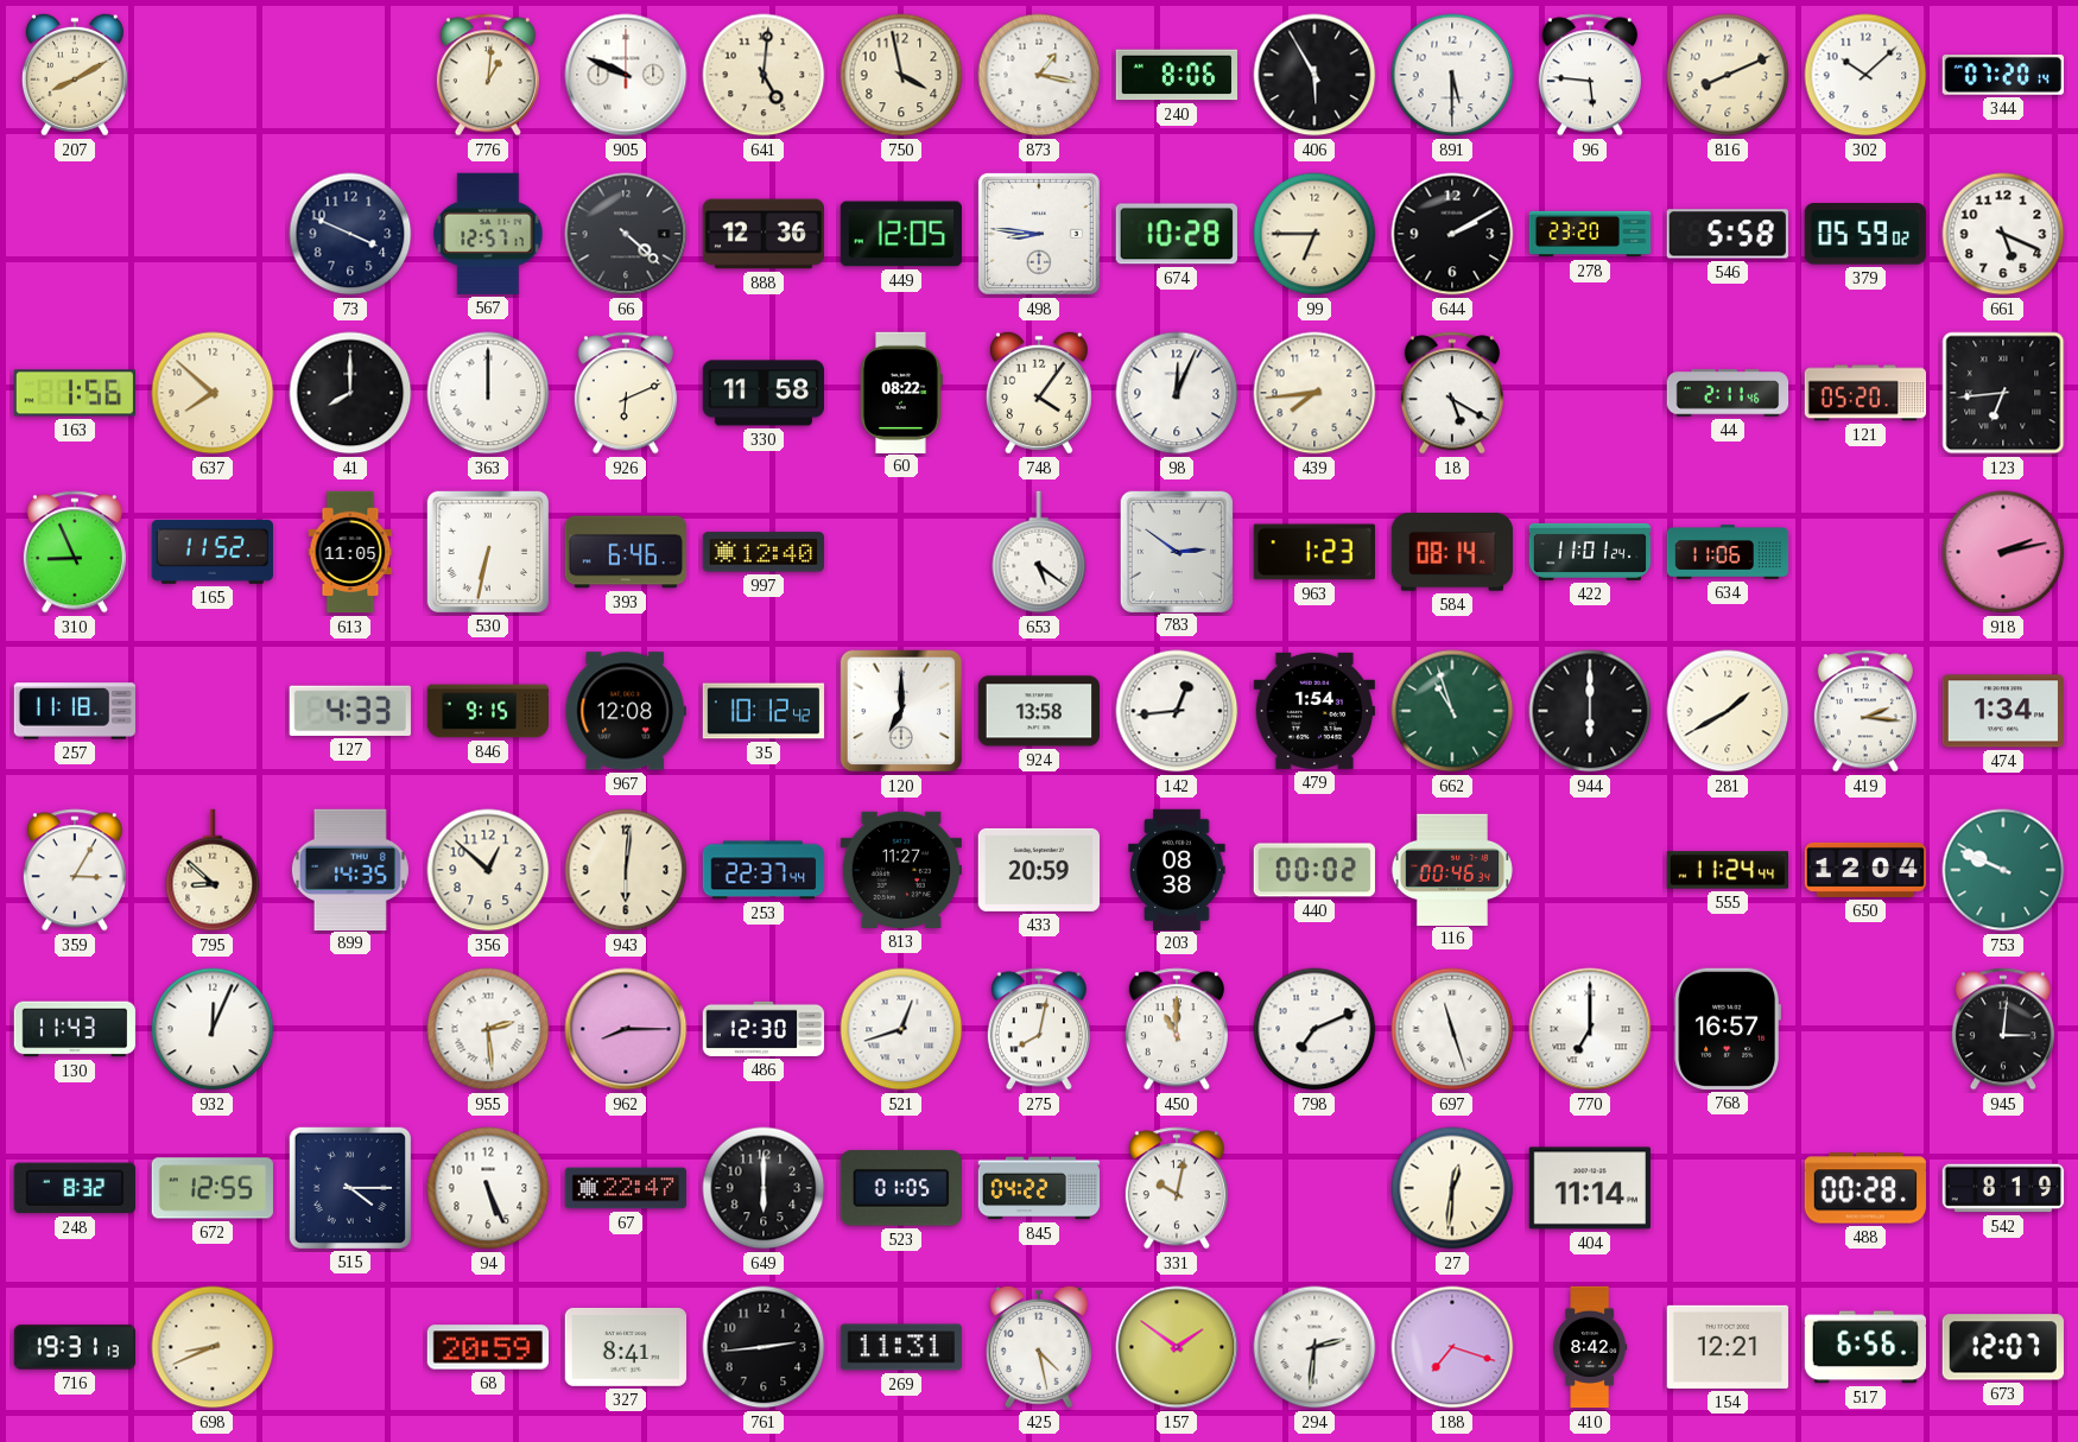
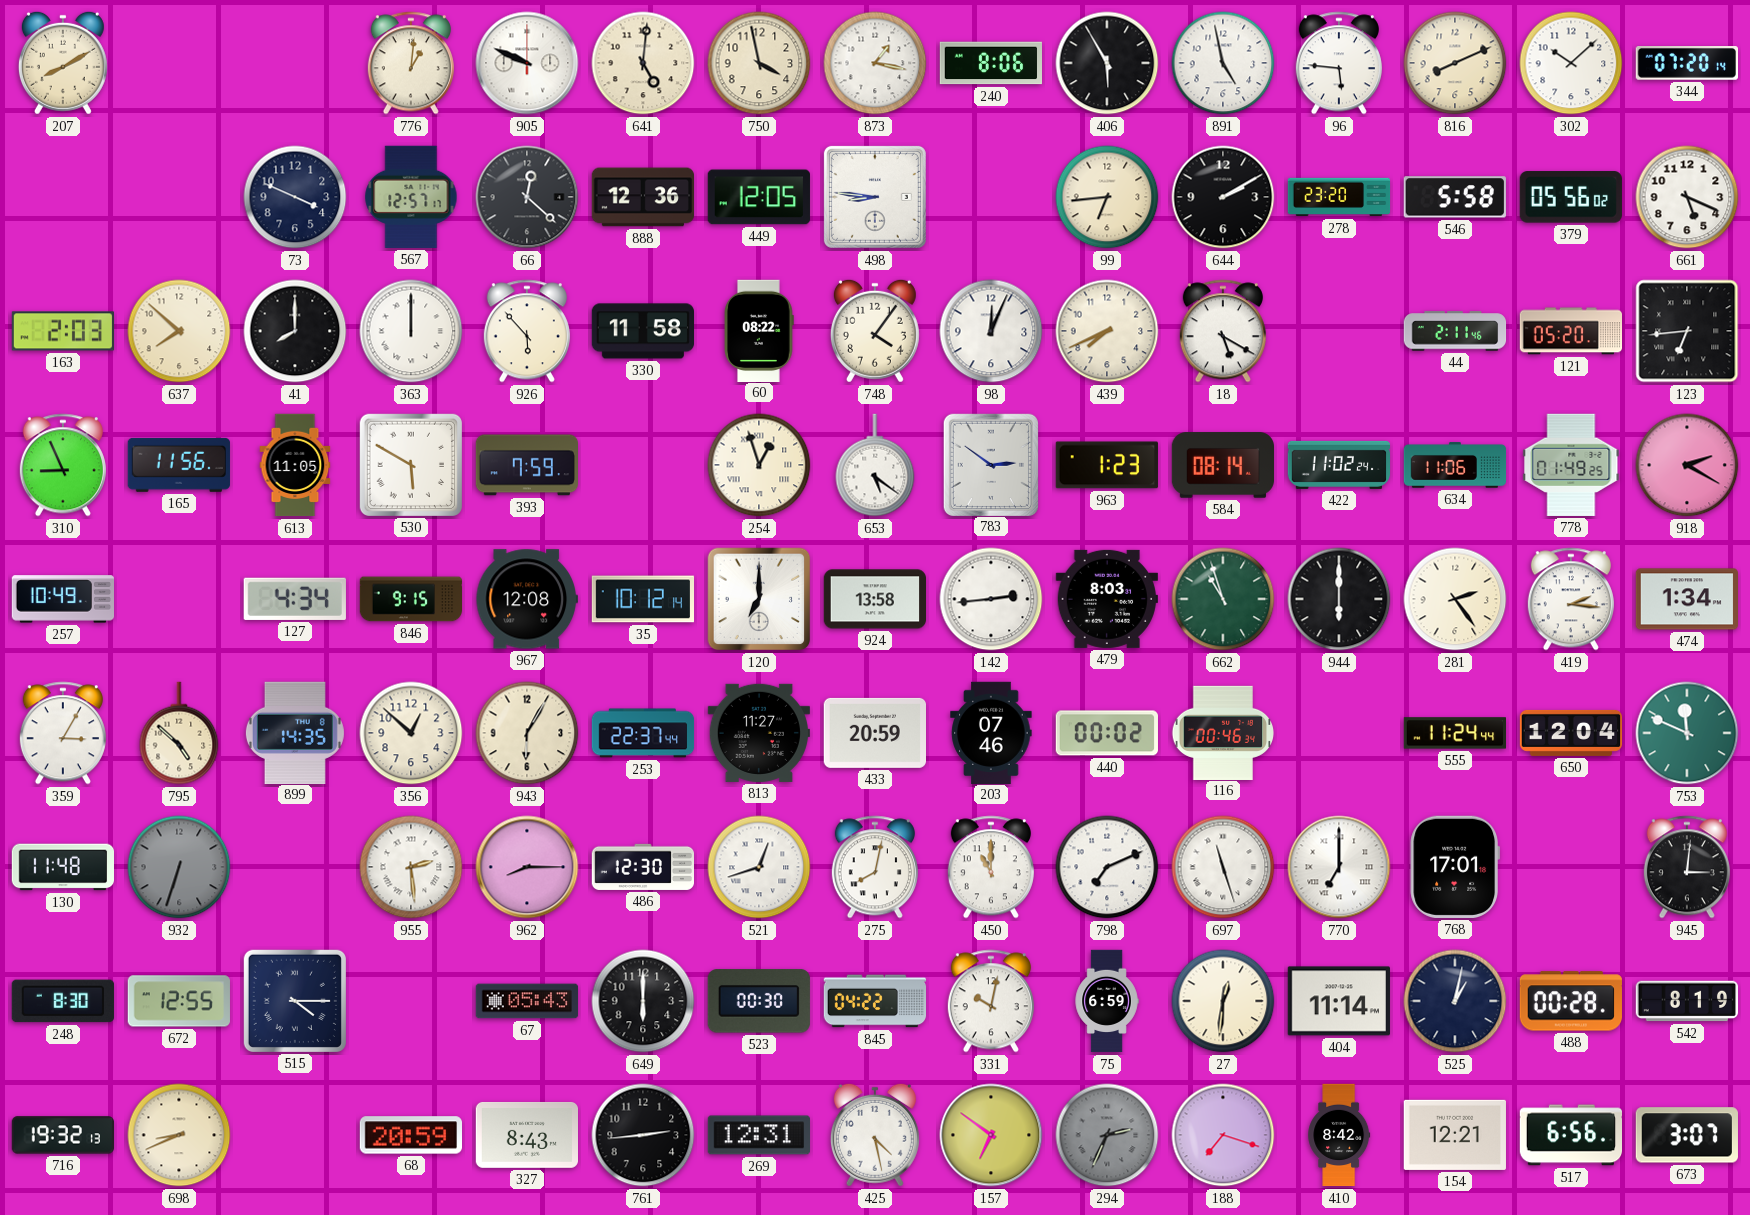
891: 5:30 -> 4:58 (1223, 63)
66: 4:22 -> 12:22 (527, 197)
674: 10:28 -> none (1177, 234)
99: 6:45 -> 6:44 (1107, 197)
379: 05:59 -> 05:56 (1571, 197)
163: 1:56 -> 2:03 (62, 331)
926: 6:11 -> 5:53 (527, 331)
439: 7:44 -> 7:41 (1107, 331)
165: 11:52 -> 11:56 (178, 465)
530: 6:32 -> 5:50 (411, 465)
393: 6:46 -> 7:59 (526, 465)
997: 12:40 -> none (762, 552)
254: none -> 12:57 (759, 465)
422: 11:01 -> 11:02 (1339, 465)
778: none -> 01:49 (1571, 465)
918: 2:13 -> 2:20 (1687, 465)
257: 11:18 -> 10:49 (62, 599)
127: 4:33 -> 4:34 (295, 599)
35: 10:12:42 -> 10:12:14 (643, 599)
142: 12:44 -> 2:44 (991, 599)
479: 1:54 -> 8:03 (1107, 599)
281: 1:40 -> 2:24 (1455, 599)
795: 8:52 -> 4:52 (179, 733)
943: 6:01 -> 6:05 (527, 733)
203: 08:38 -> 07:46 (991, 732)
753: 9:49 -> 11:49 (1687, 733)
130: 11:43 -> 11:48 (62, 867)
932: 12:04 -> 6:33 (179, 867)
932 dial: white -> grey (179, 867)
768: 16:57 -> 17:01 (1454, 867)
248: 8:32 -> 8:30 (63, 1001)
94: 5:26 -> none (488, 1188)
67: 22:47 -> 05:43 (527, 1001)
523: 01:05 -> 00:30 (759, 1001)
75: none -> 6:59 (1107, 1001)
525: none -> 1:02 (1455, 1001)
716: 19:31 -> 19:32 (62, 1135)
327: 8:41 -> 8:43 (526, 1135)
269: 11:31 -> 12:31 (758, 1135)
157: 1:51 -> 6:51 (991, 1135)
294: 2:31 -> 2:34 (1107, 1135)
294 dial: white -> grey (1107, 1135)
673: 12:07 -> 3:07 (1687, 1135)
